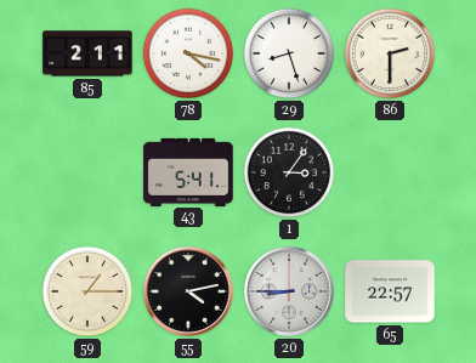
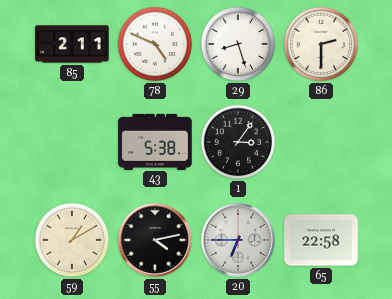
78: 4:17 -> 4:49 (155, 44)
43: 5:41 -> 5:38 (155, 141)
59: 1:15 -> 1:10 (72, 240)
20: 8:45 -> 6:45 (238, 240)
65: 22:57 -> 22:58 (321, 240)
